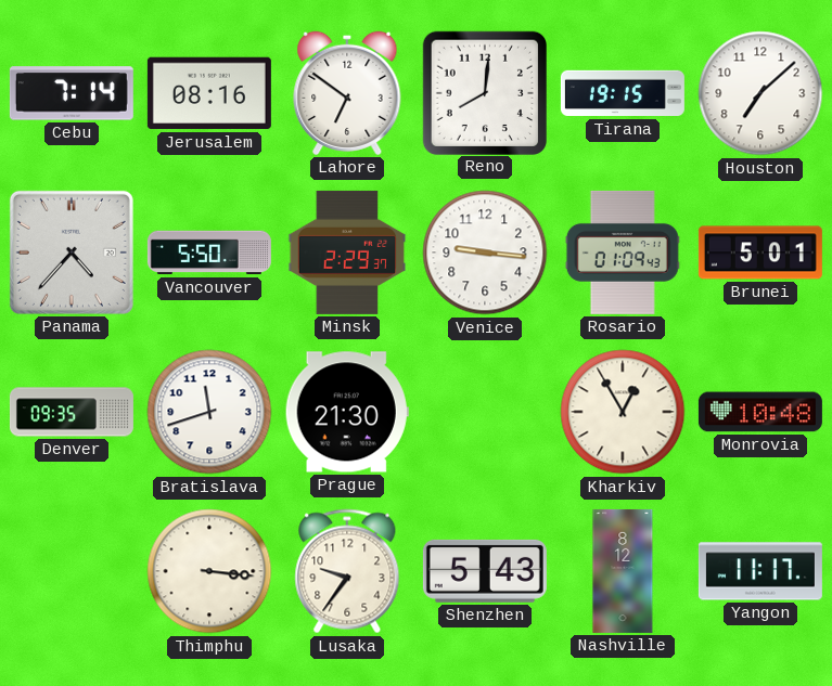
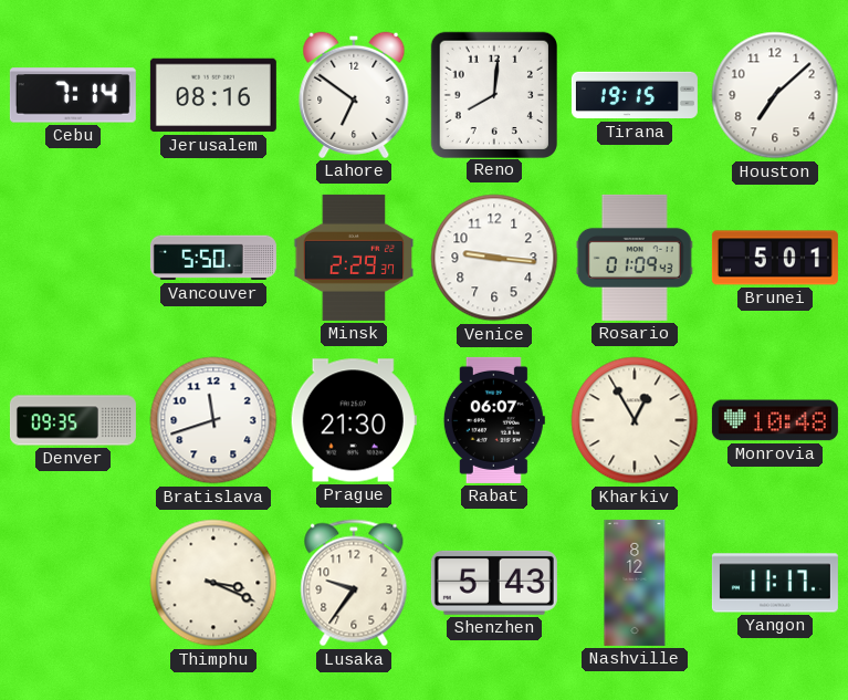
Panama: 4:37 -> none (72, 253)
Rabat: none -> 06:07 (494, 420)
Thimphu: 3:16 -> 3:19 (213, 583)
